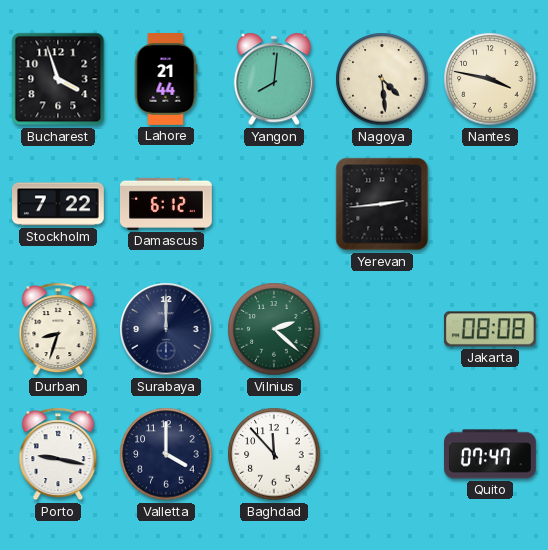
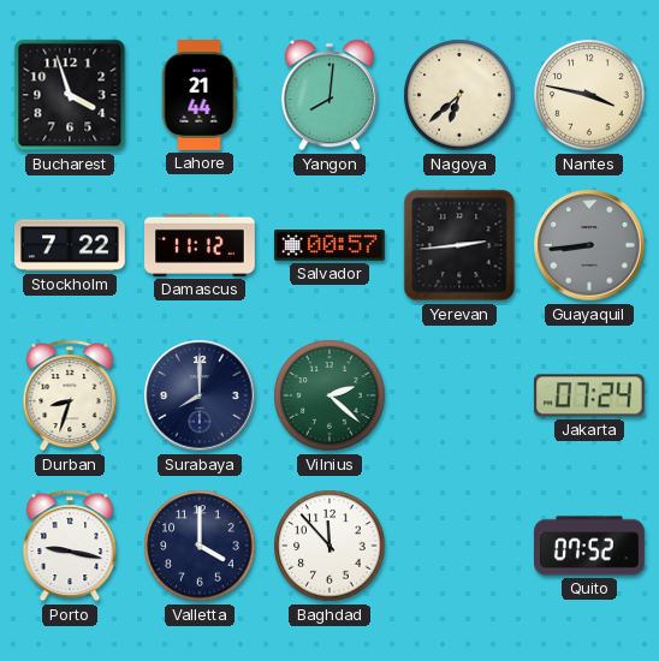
Nagoya: 4:29 -> 6:38 (459, 95)
Damascus: 6:12 -> 11:12 (201, 245)
Salvador: none -> 00:57 (331, 245)
Guayaquil: none -> 8:44 (589, 245)
Surabaya: 12:00 -> 8:00 (200, 395)
Jakarta: 08:08 -> 07:24 (589, 395)
Quito: 07:47 -> 07:52 (590, 546)
